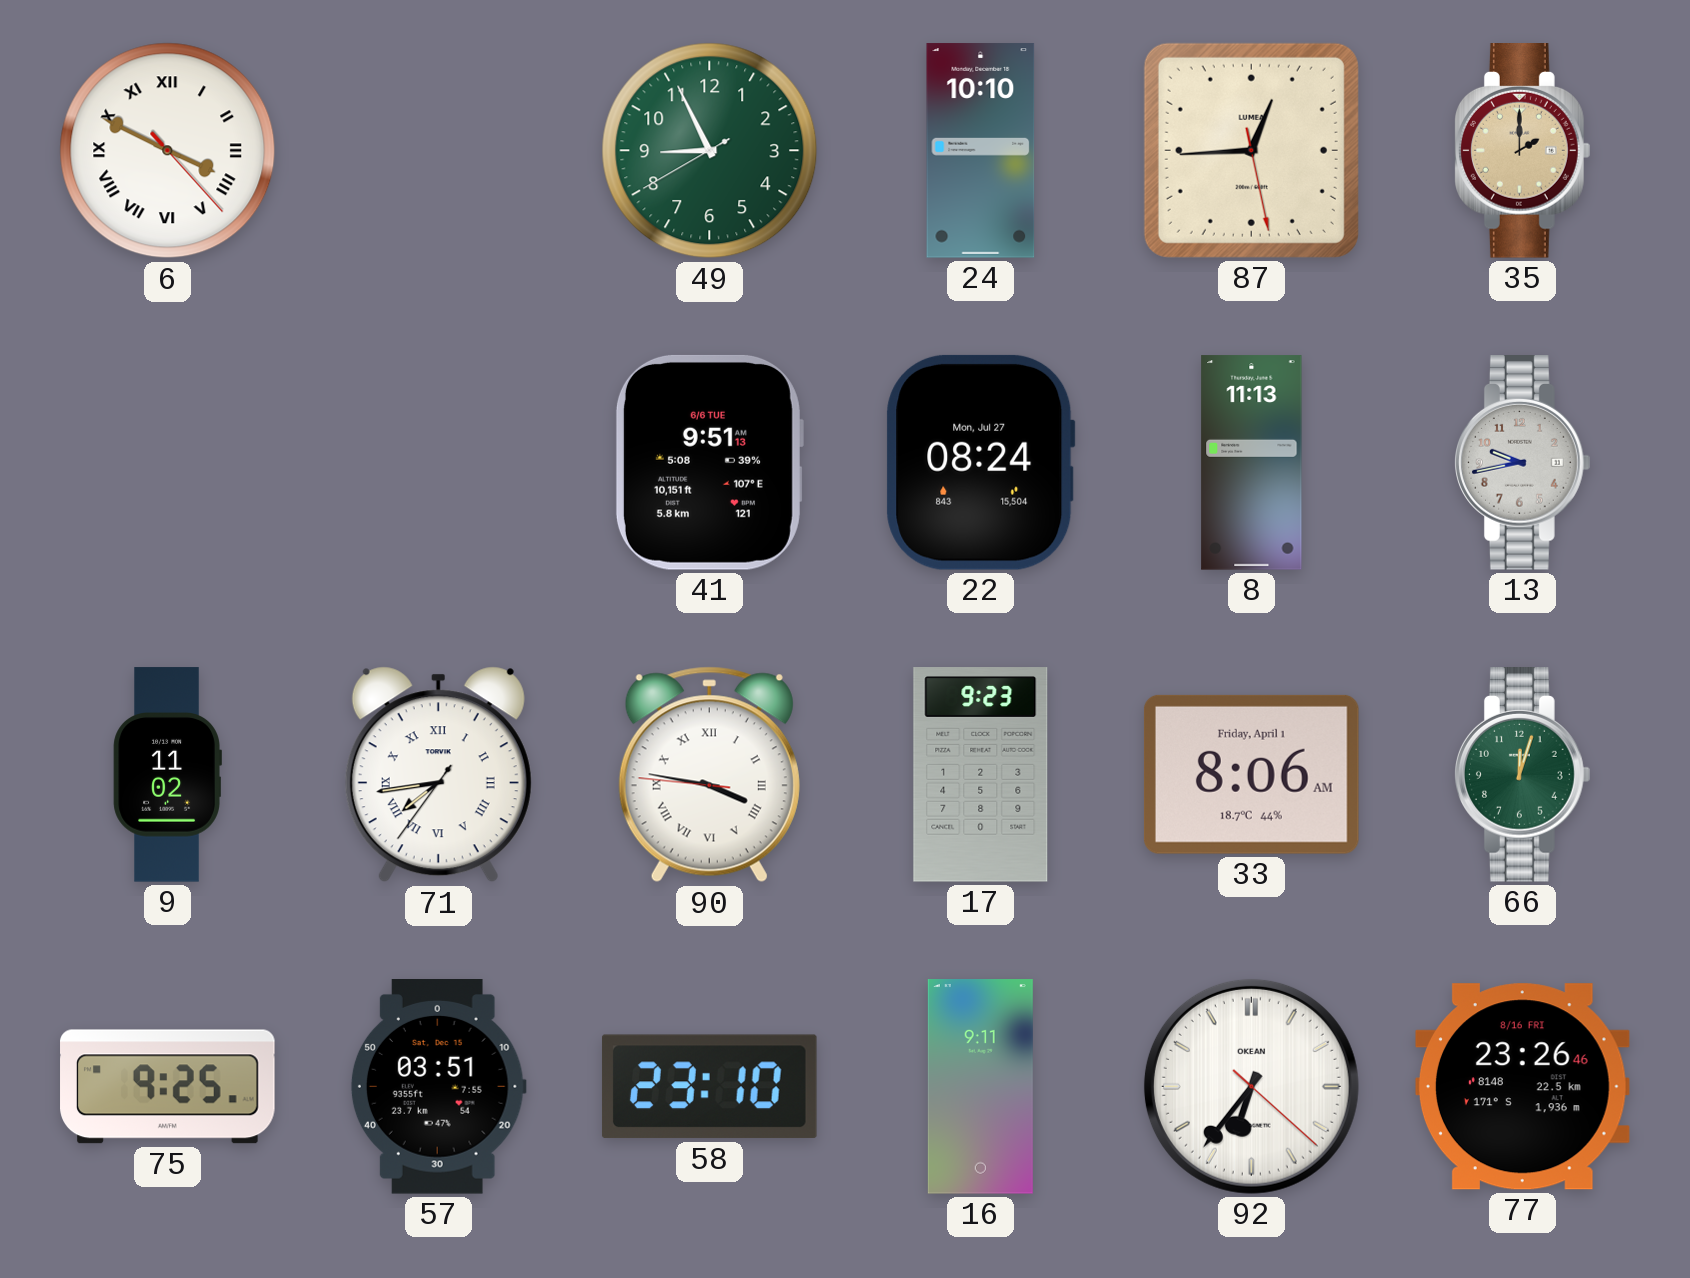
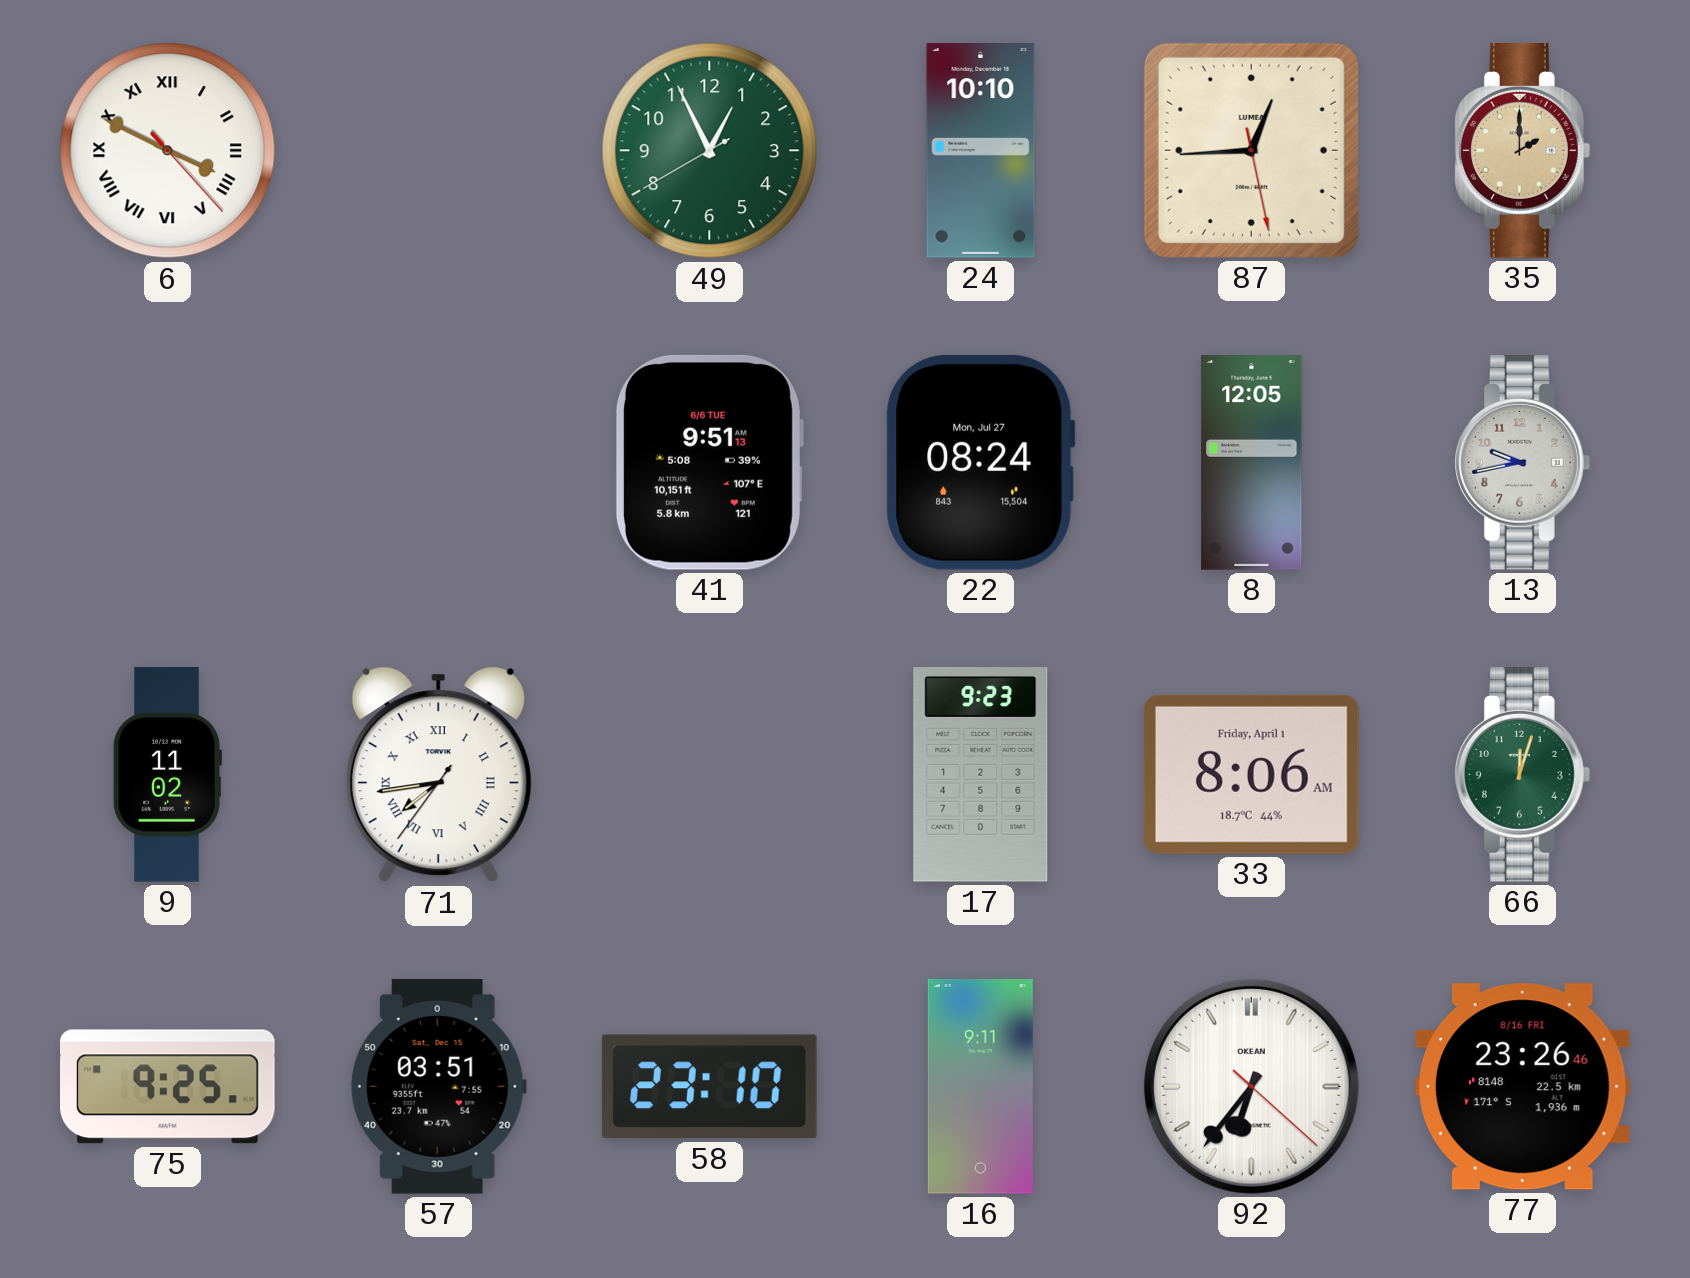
49: 8:55 -> 12:55 (710, 151)
8: 11:13 -> 12:05 (1252, 463)
90: 3:46 -> none (709, 775)
